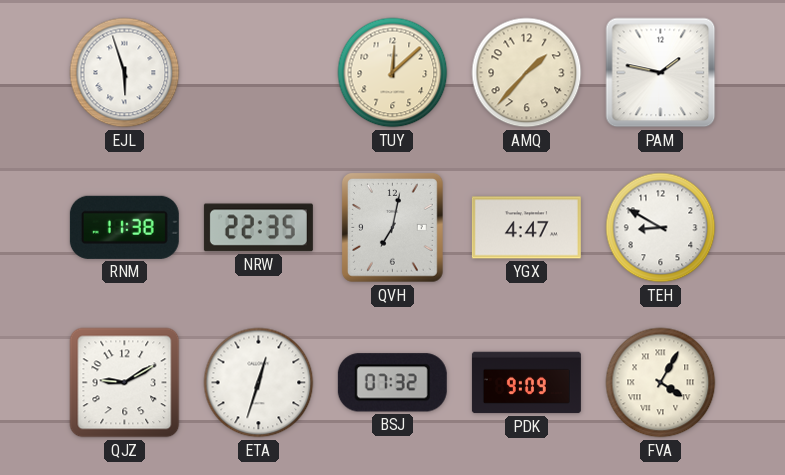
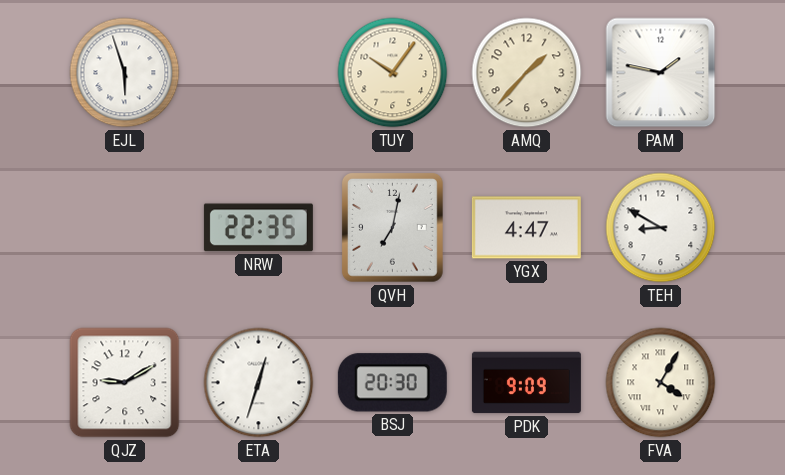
TUY: 12:08 -> 10:06 (393, 73)
RNM: 11:38 -> none (124, 227)
BSJ: 07:32 -> 20:30 (392, 383)
